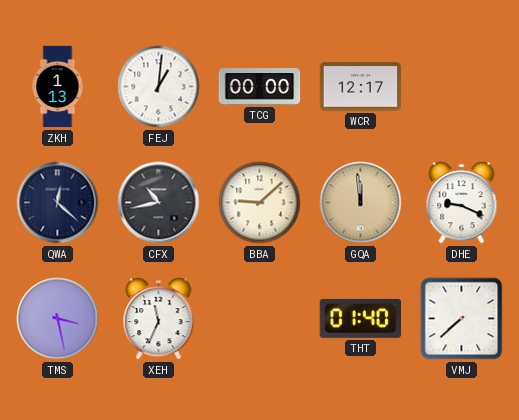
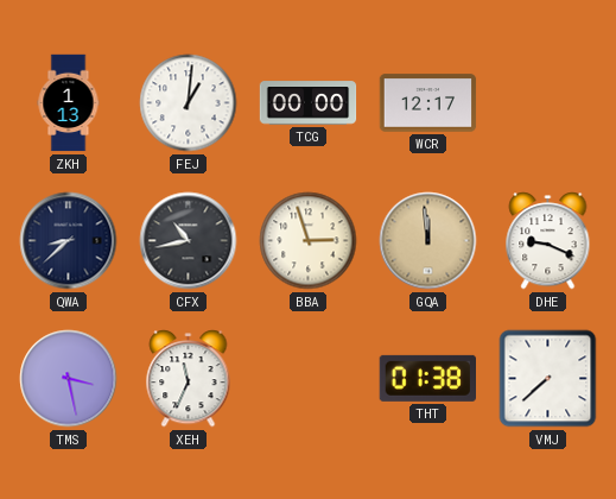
QWA: 12:22 -> 8:38 (69, 241)
BBA: 9:08 -> 2:57 (309, 241)
THT: 01:40 -> 01:38 (427, 378)
